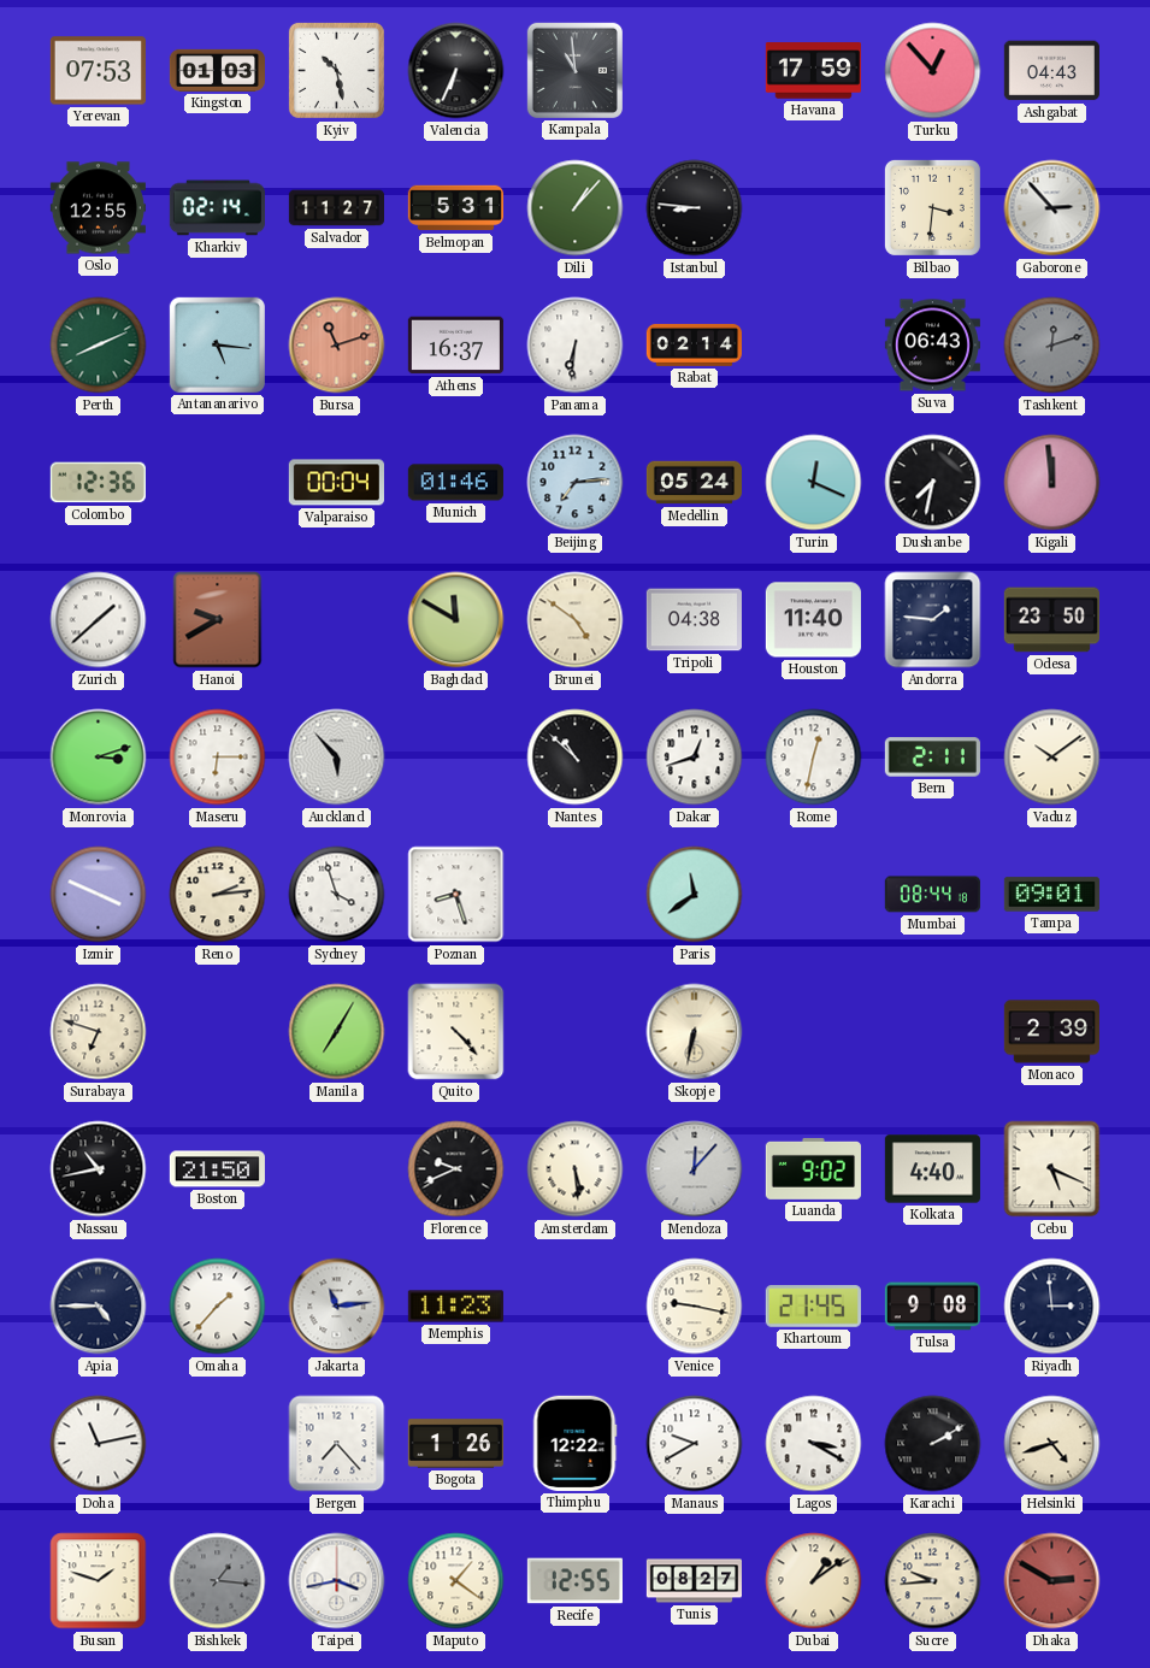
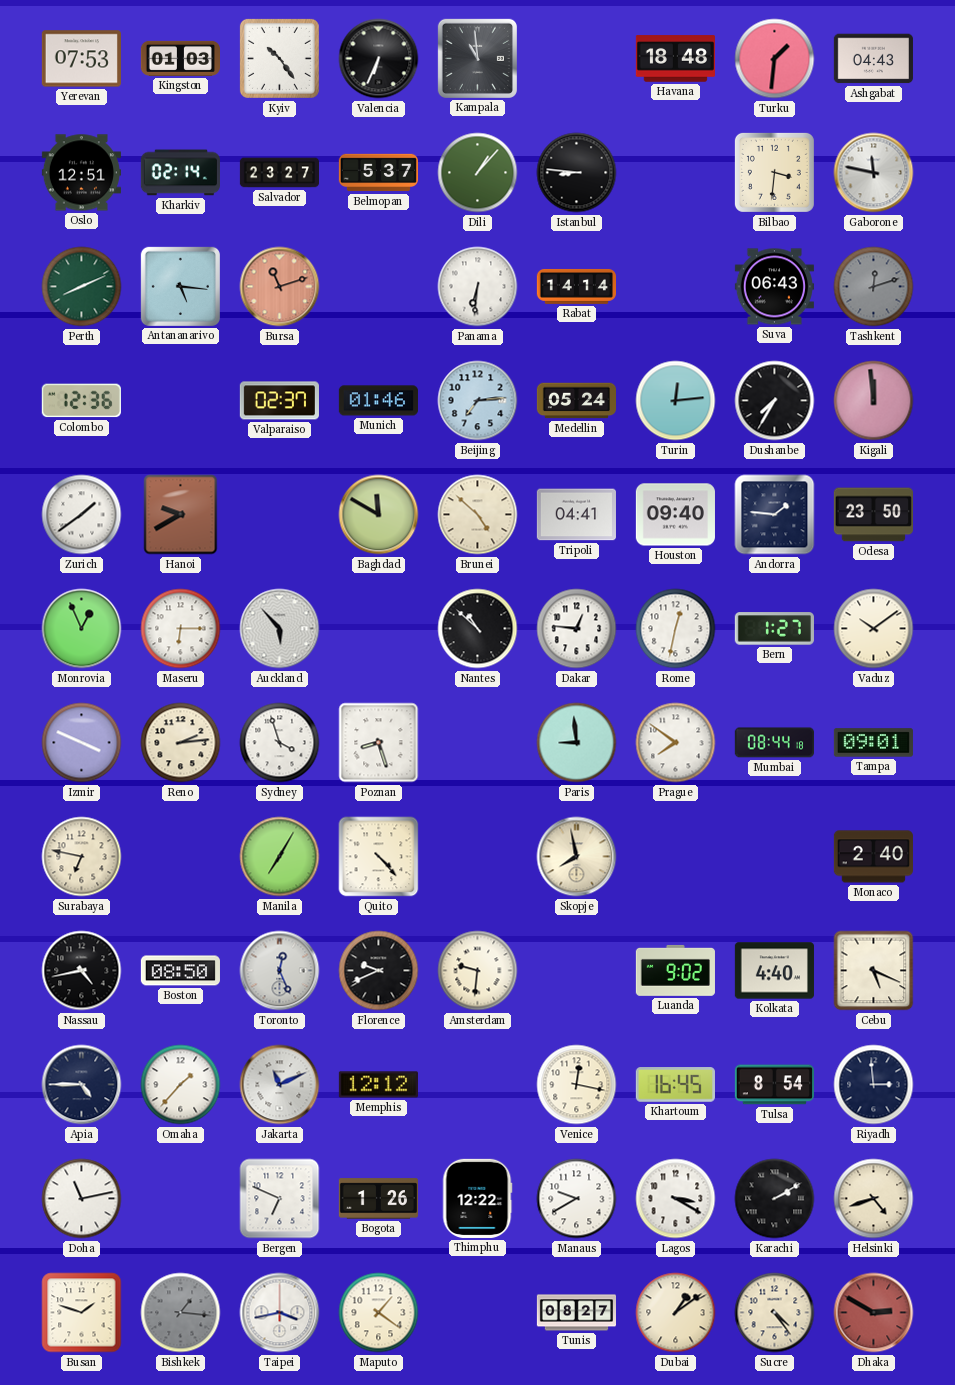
Kyiv: 10:28 -> 10:24 (279, 58)
Havana: 17:59 -> 18:48 (675, 59)
Turku: 12:53 -> 1:31 (775, 59)
Oslo: 12:55 -> 12:51 (81, 173)
Salvador: 11:27 -> 23:27 (279, 173)
Belmopan: 5:31 -> 5:37 (378, 173)
Gaborone: 2:53 -> 11:47 (874, 173)
Athens: 16:37 -> none (455, 346)
Rabat: 02:14 -> 14:14 (576, 286)
Valparaiso: 00:04 -> 02:37 (279, 401)
Turin: 12:19 -> 12:14 (676, 401)
Dushanbe: 7:32 -> 7:35 (775, 401)
Zurich: 1:38 -> 1:39 (82, 515)
Brunei: 4:51 -> 4:52 (478, 515)
Tripoli: 04:38 -> 04:41 (576, 515)
Houston: 11:40 -> 09:40 (675, 515)
Monrovia: 3:12 -> 12:56 (82, 629)
Dakar: 12:42 -> 12:46 (577, 629)
Bern: 2:11 -> 1:27 (774, 629)
Paris: 11:39 -> 8:59 (577, 743)
Prague: none -> 7:51 (676, 743)
Surabaya: 6:48 -> 6:47 (82, 857)
Skopje: 6:32 -> 7:58 (577, 857)
Monaco: 2:39 -> 2:40 (873, 857)
Nassau: 10:43 -> 4:43 (82, 971)
Boston: 21:50 -> 08:50 (180, 971)
Toronto: none -> 12:26 (280, 971)
Amsterdam: 5:29 -> 9:31 (478, 971)
Mendoza: 12:07 -> none (695, 1169)
Jakarta: 11:14 -> 11:11 (280, 1085)
Memphis: 11:23 -> 12:12 (378, 1085)
Venice: 9:17 -> 12:17 (577, 1085)
Khartoum: 21:45 -> 16:45 (675, 1085)
Tulsa: 9:08 -> 8:54 (774, 1085)
Bergen: 7:23 -> 6:49 (280, 1199)
Recife: 12:55 -> none (574, 1581)
Sucre: 9:44 -> 4:24 (775, 1313)
